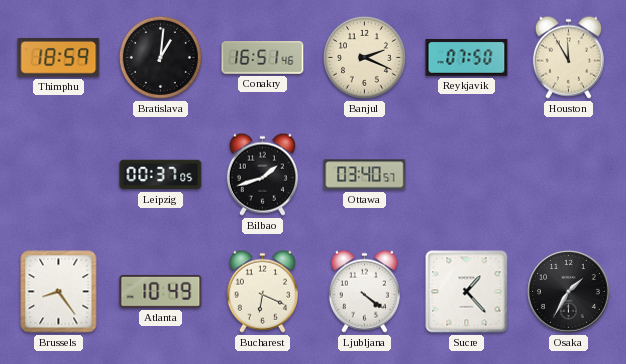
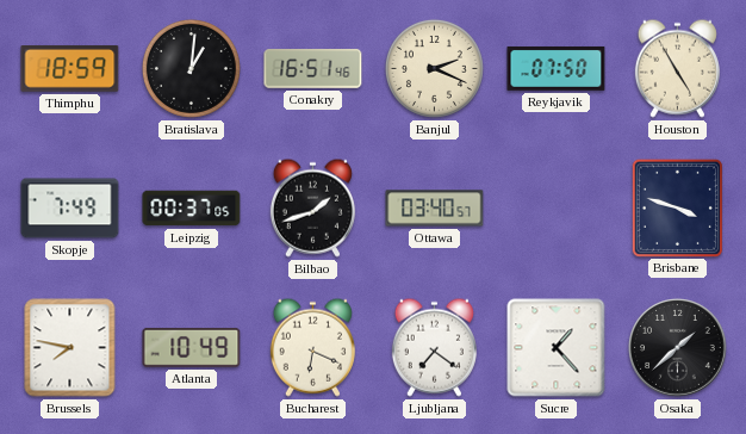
Houston: 11:55 -> 4:55 (677, 68)
Skopje: none -> 7:49 (70, 209)
Brisbane: none -> 3:48 (677, 207)
Brussels: 8:24 -> 7:47 (70, 348)
Ljubljana: 4:21 -> 7:21 (434, 347)
Osaka: 1:35 -> 1:38 (678, 348)
